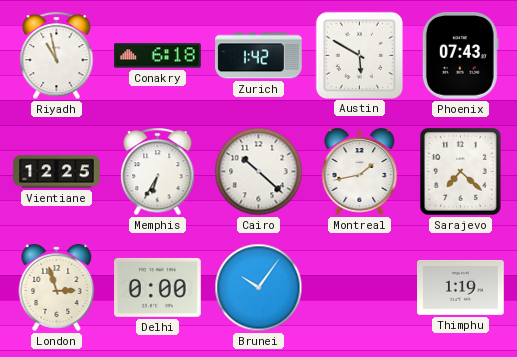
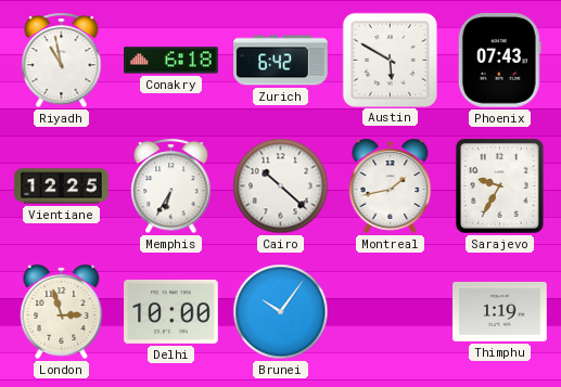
Zurich: 1:42 -> 6:42 (281, 61)
Sarajevo: 7:22 -> 9:35 (499, 186)
Delhi: 0:00 -> 10:00 (171, 311)
